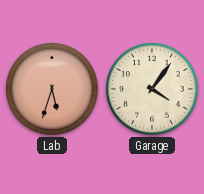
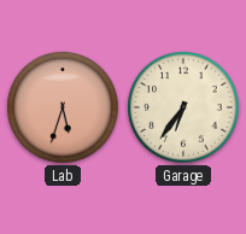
Garage: 4:06 -> 6:36 (183, 107)
